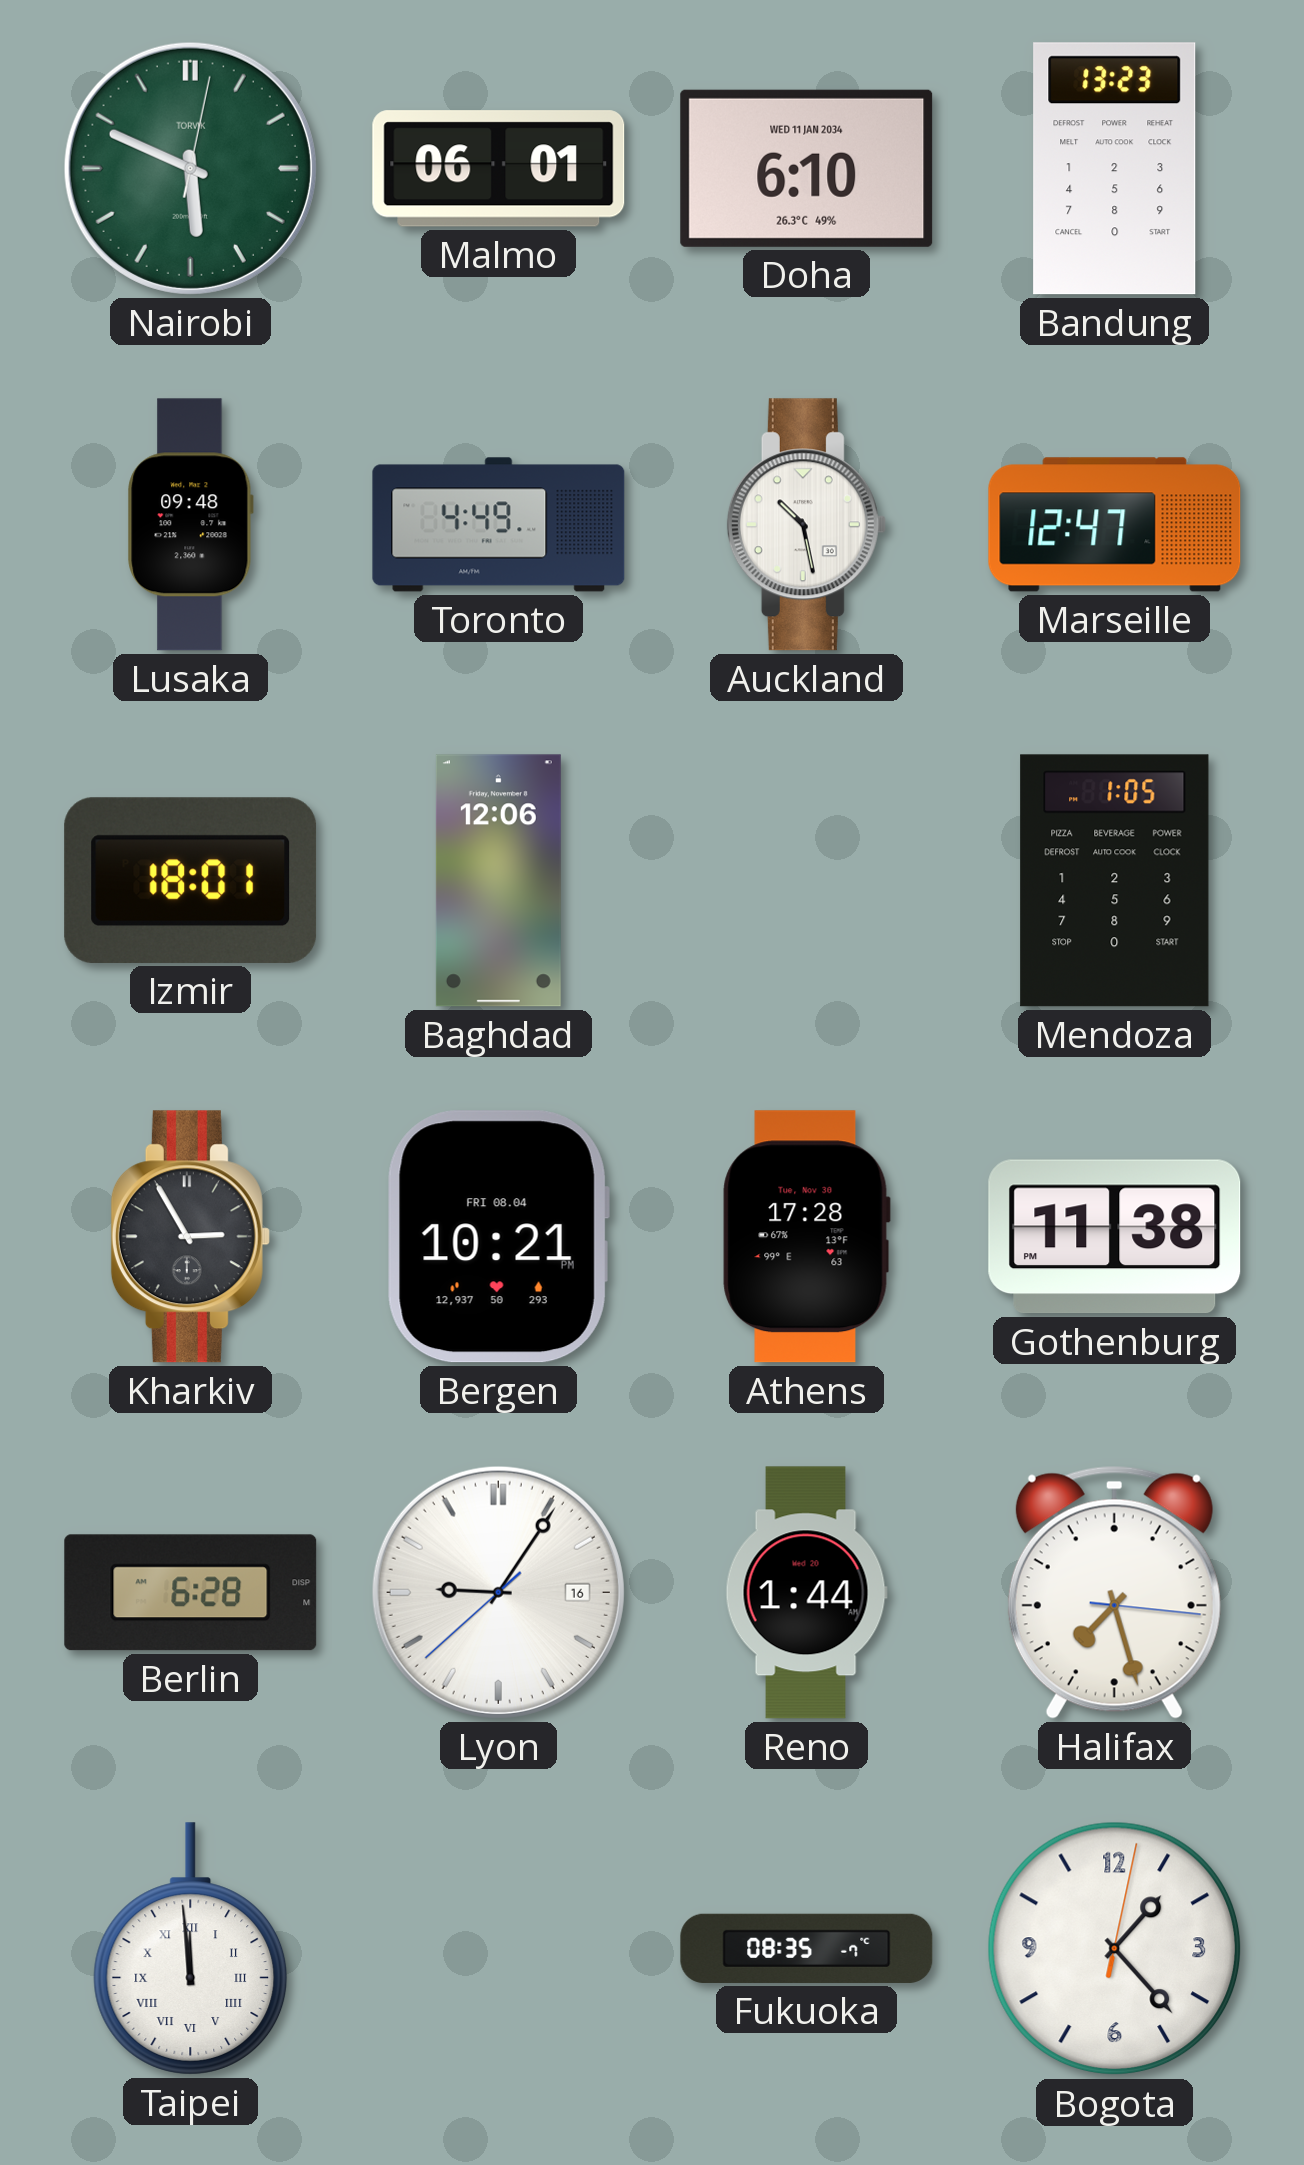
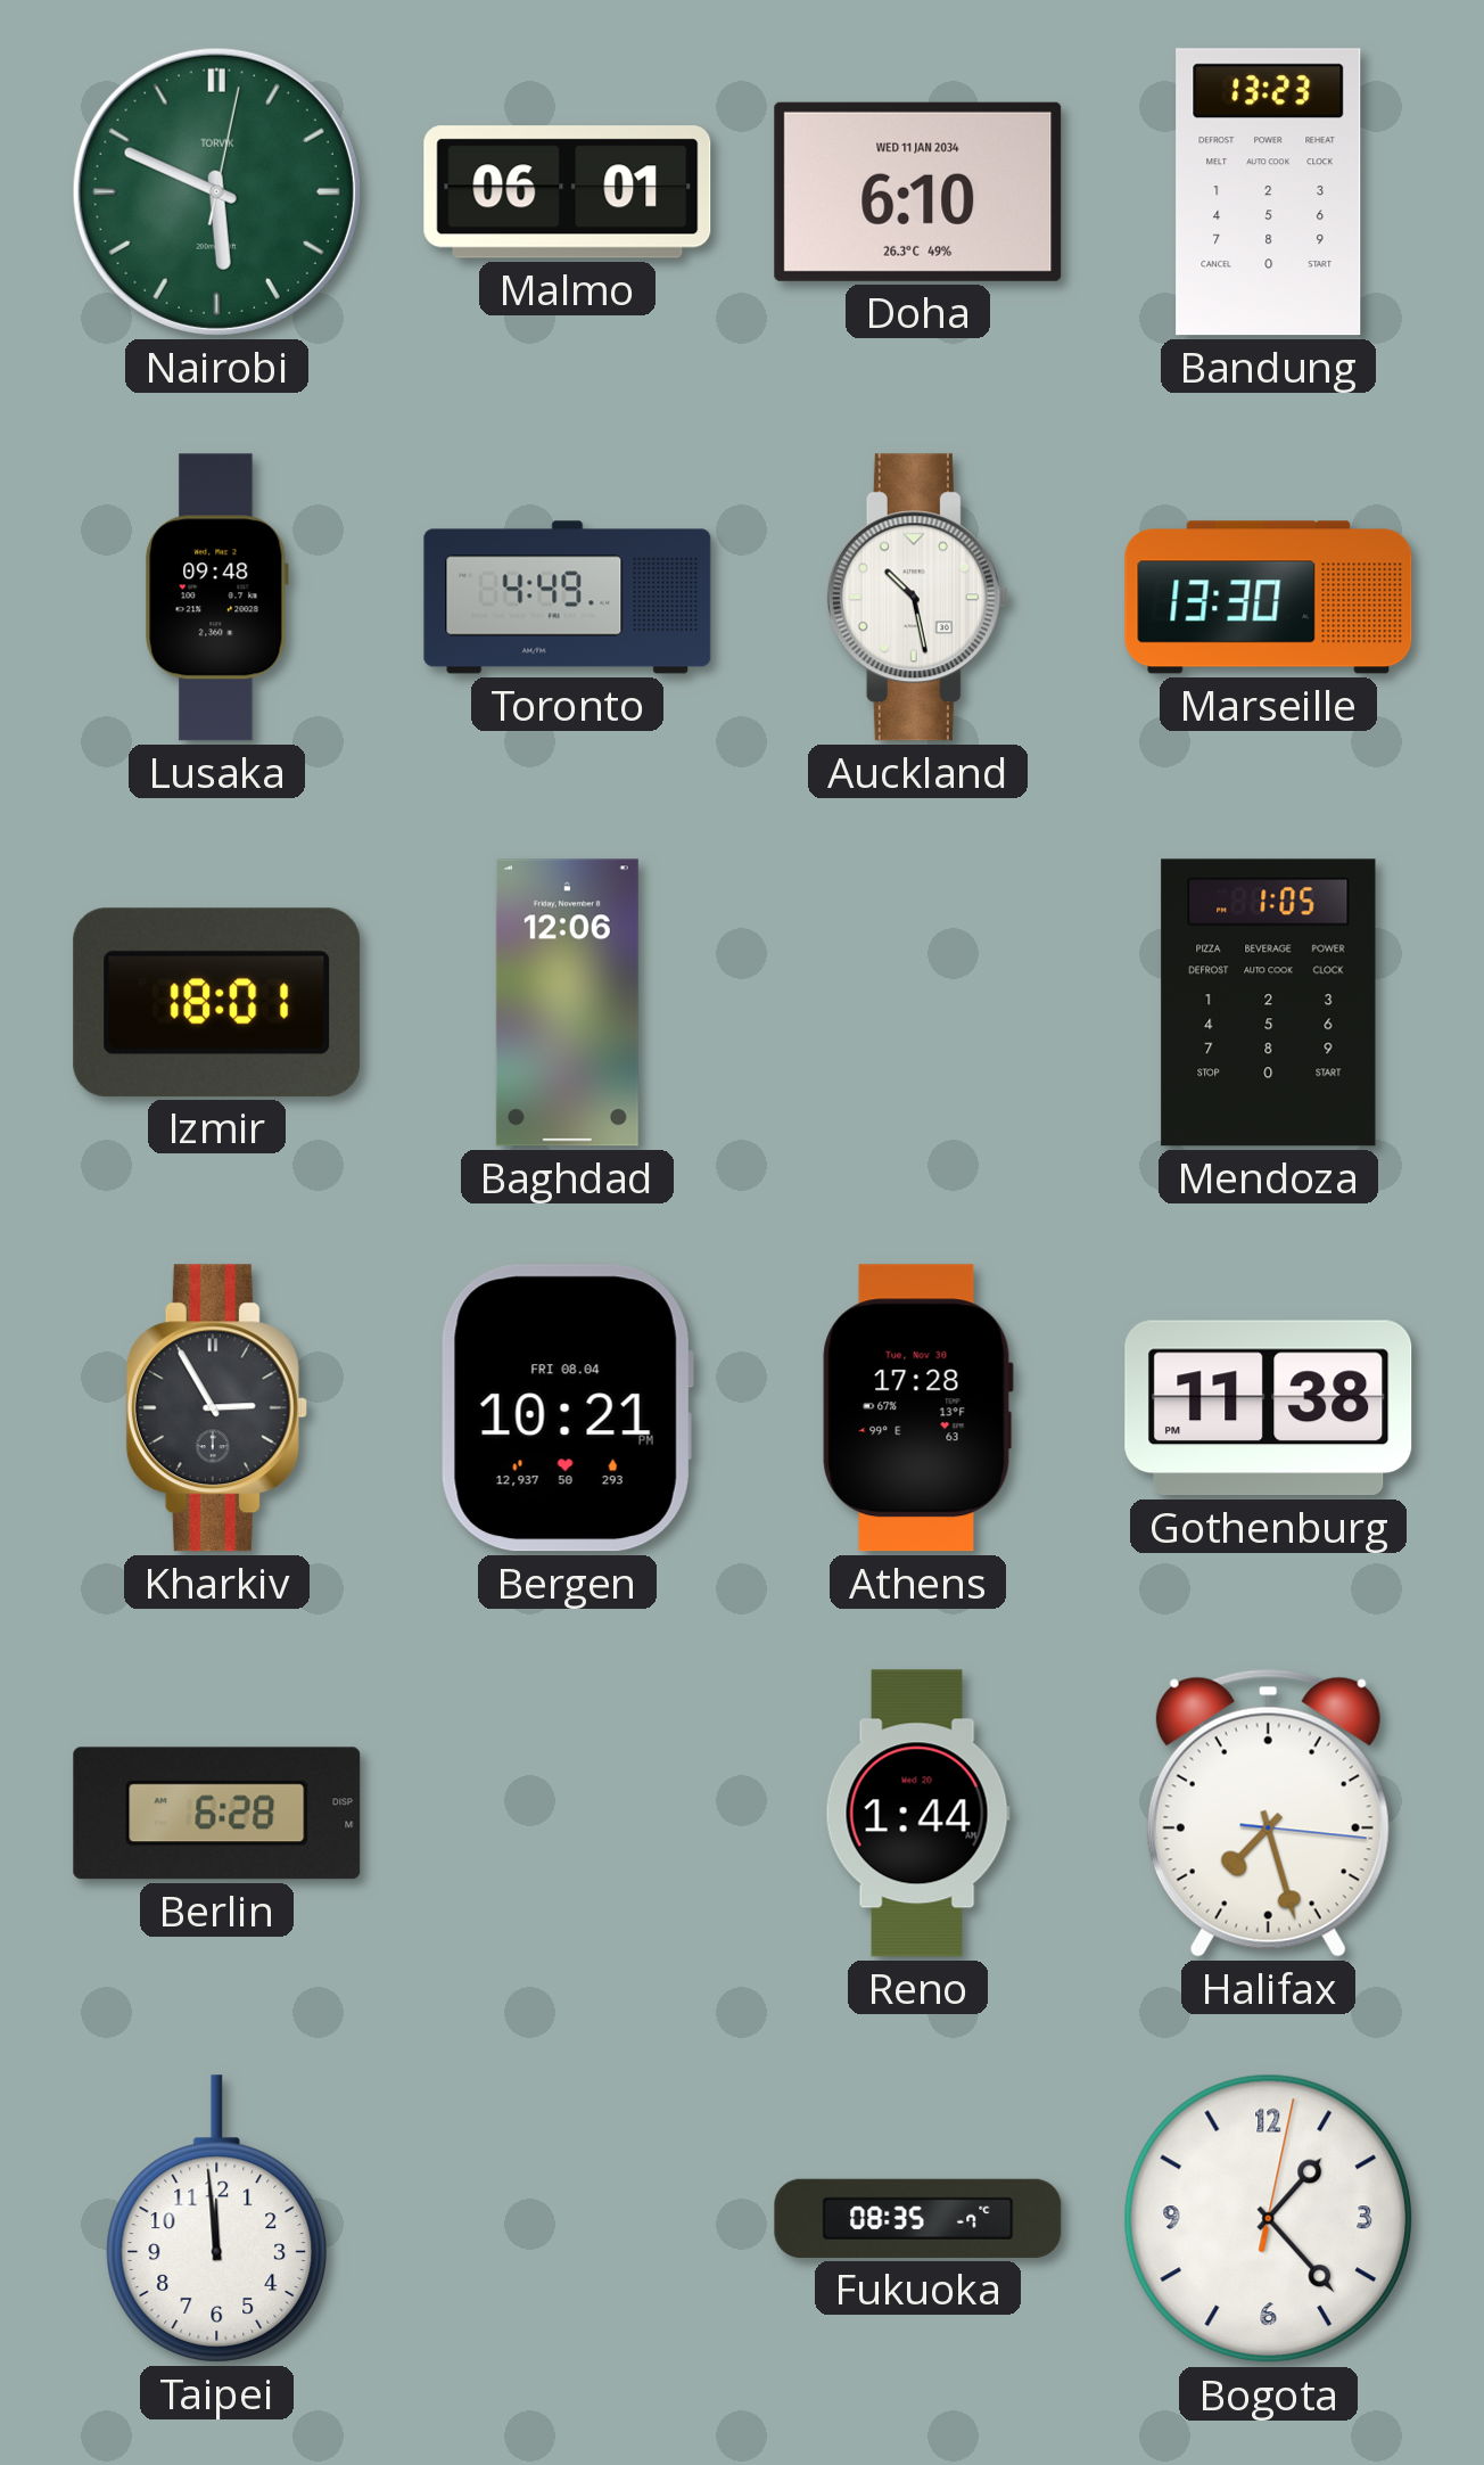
Marseille: 12:47 -> 13:30 (1269, 598)
Lyon: 9:05 -> none (498, 1592)
Taipei numerals: Roman -> Arabic (217, 2219)
